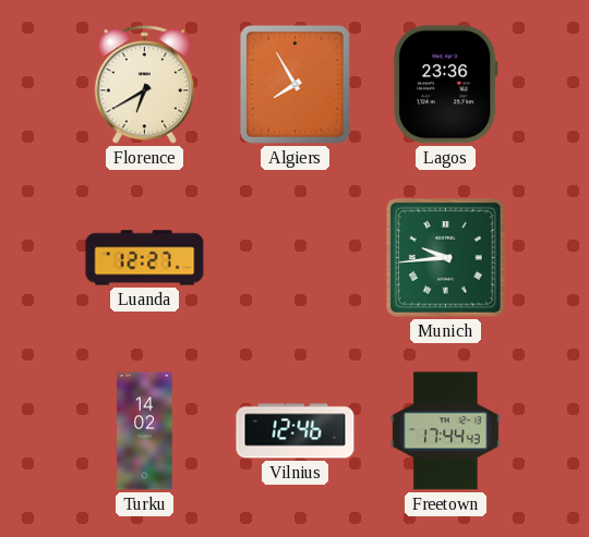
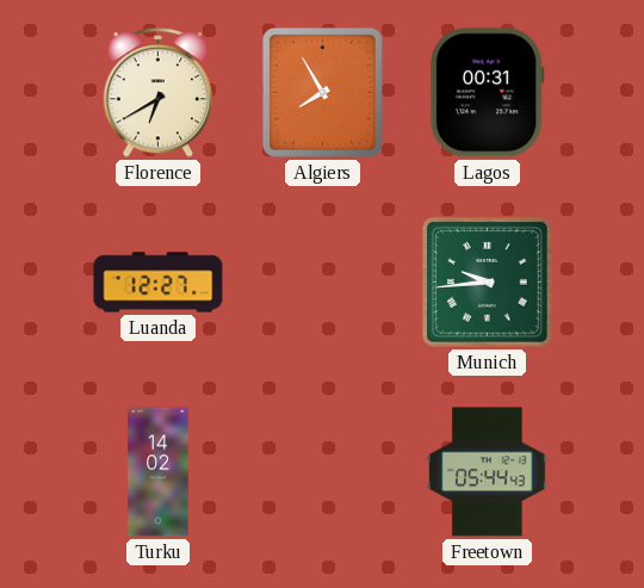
Lagos: 23:36 -> 00:31 (487, 93)
Vilnius: 12:46 -> none (296, 431)
Freetown: 17:44 -> 05:44 (488, 472)
